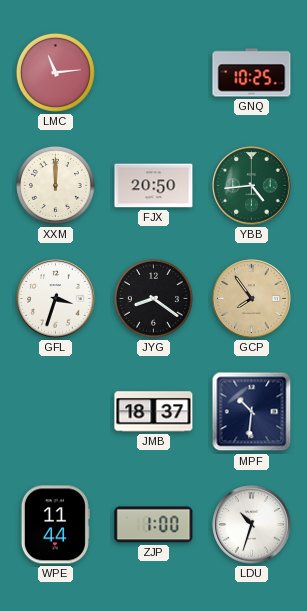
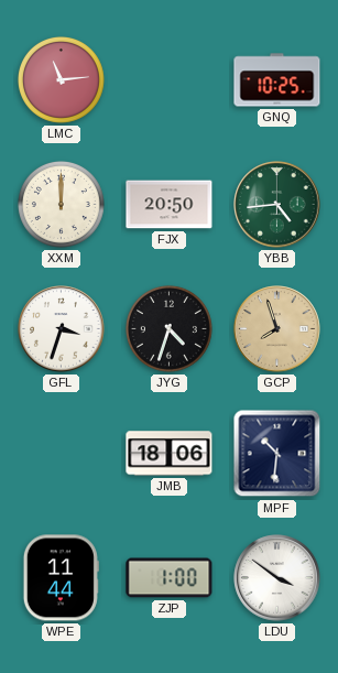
JYG: 8:21 -> 4:33 (168, 328)
GCP: 7:54 -> 7:57 (277, 329)
JMB: 18:37 -> 18:06 (170, 454)
LDU: 10:33 -> 3:51 (277, 578)
